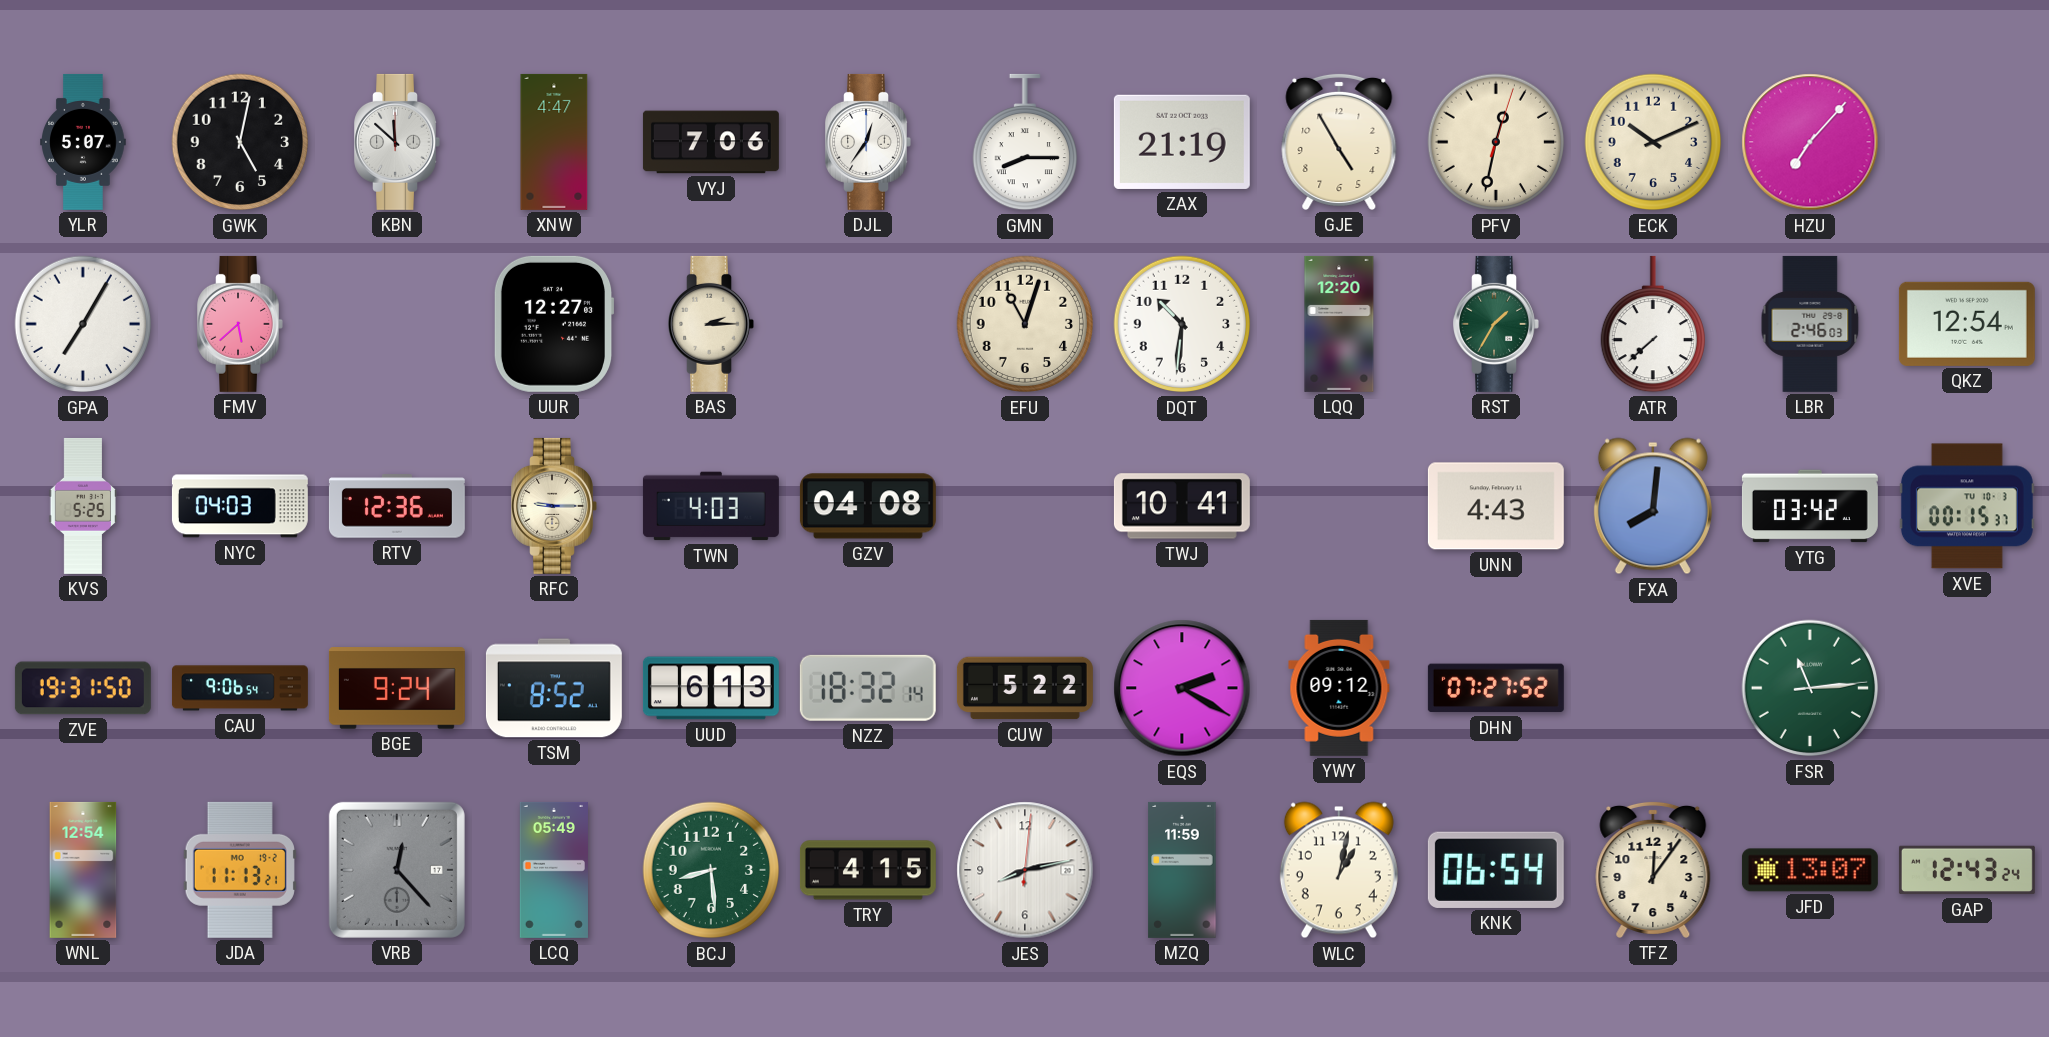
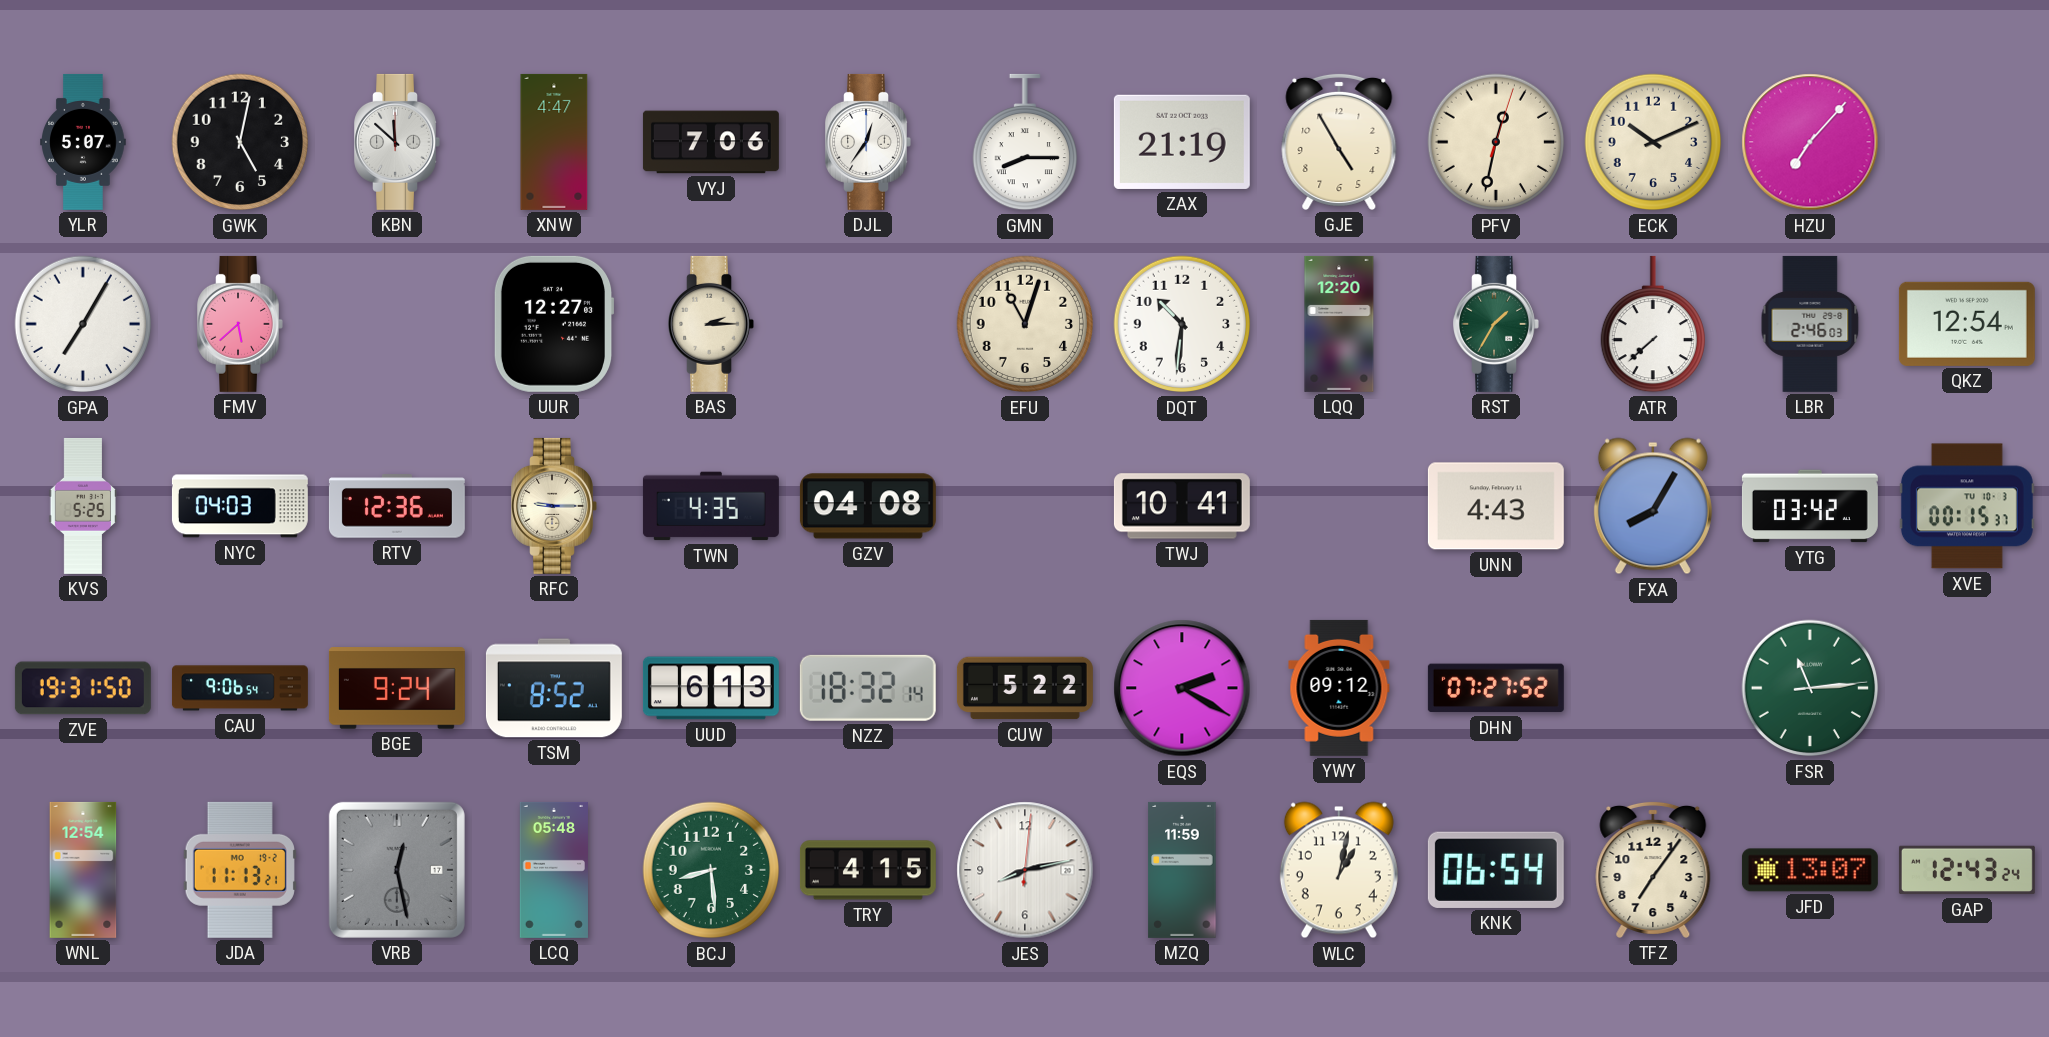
TWN: 4:03 -> 4:35 (711, 506)
FXA: 8:01 -> 8:05 (1653, 506)
VRB: 12:23 -> 12:28 (397, 870)
LCQ: 05:49 -> 05:48 (554, 870)
TFZ: 12:06 -> 7:06 (1653, 869)
